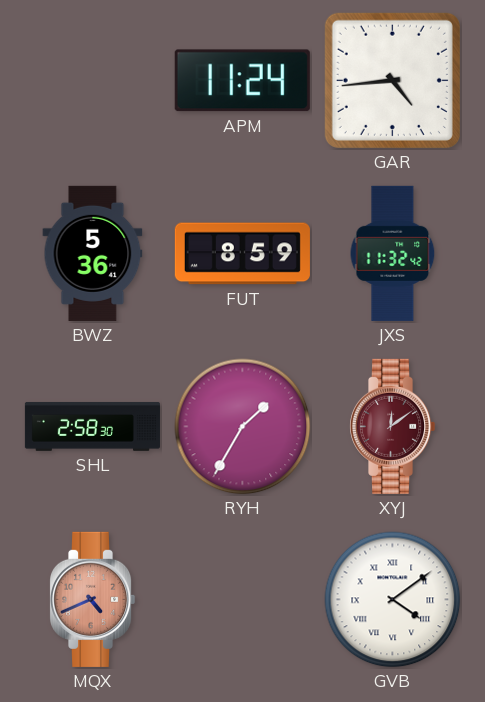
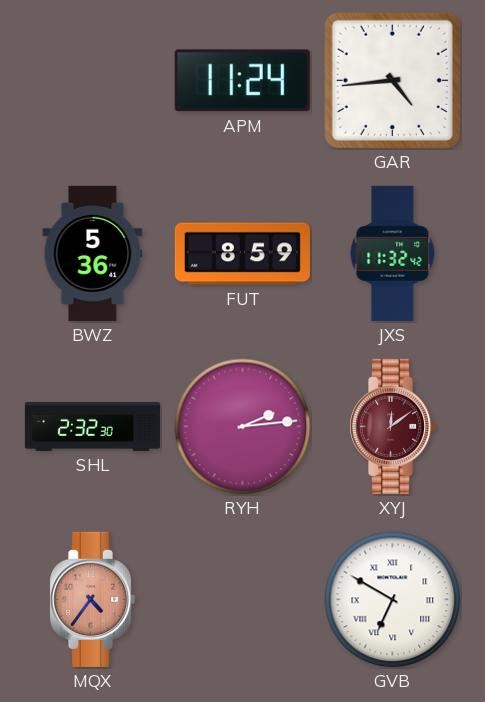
SHL: 2:58 -> 2:32 (92, 426)
RYH: 1:35 -> 2:14 (243, 427)
MQX: 4:41 -> 4:36 (93, 599)
GVB: 4:09 -> 6:50 (393, 600)
